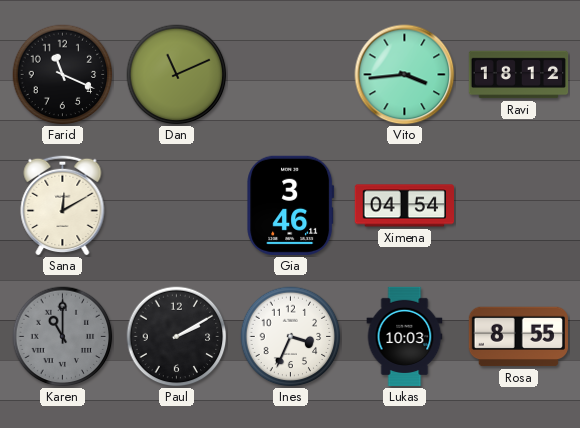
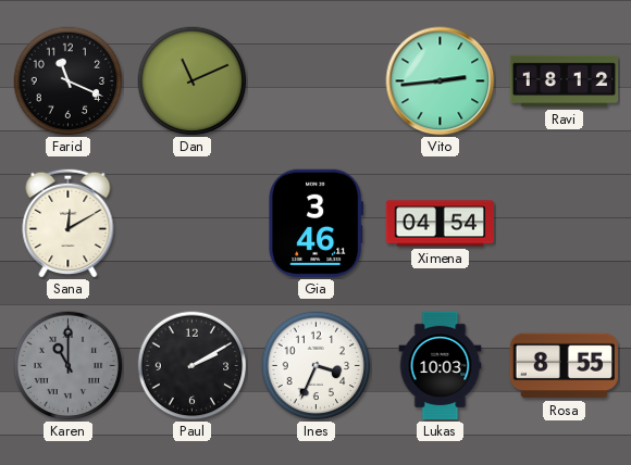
Vito: 3:44 -> 2:44 (441, 81)
